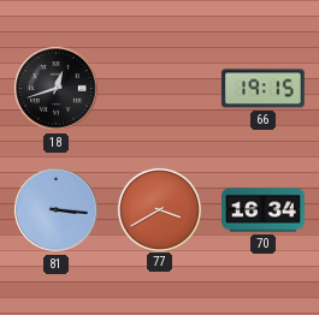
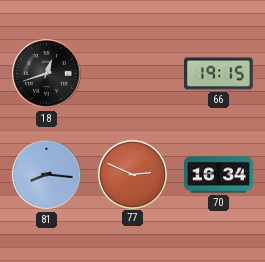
81: 3:16 -> 8:16 (47, 175)
77: 3:40 -> 2:49 (132, 174)
